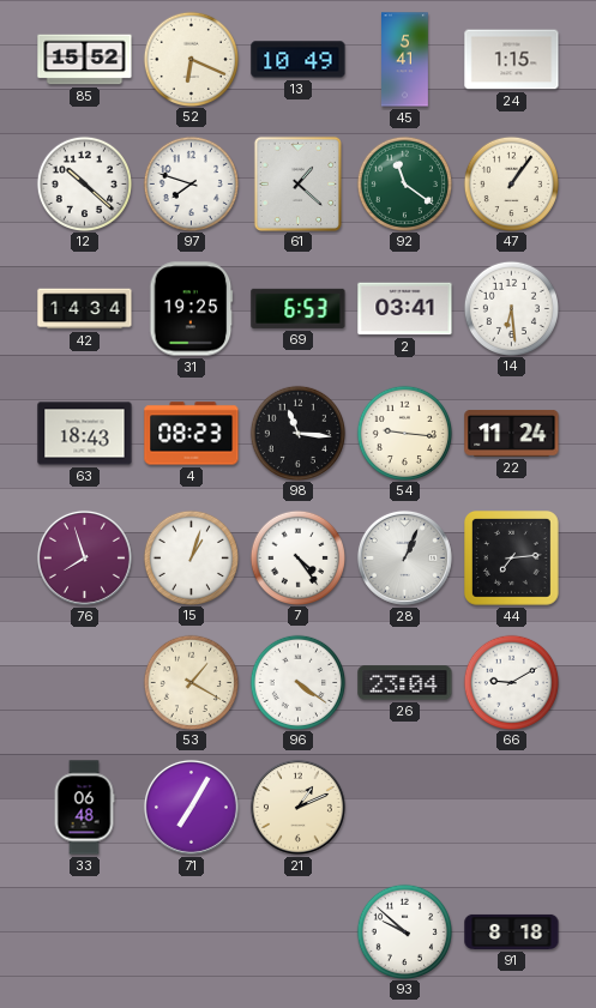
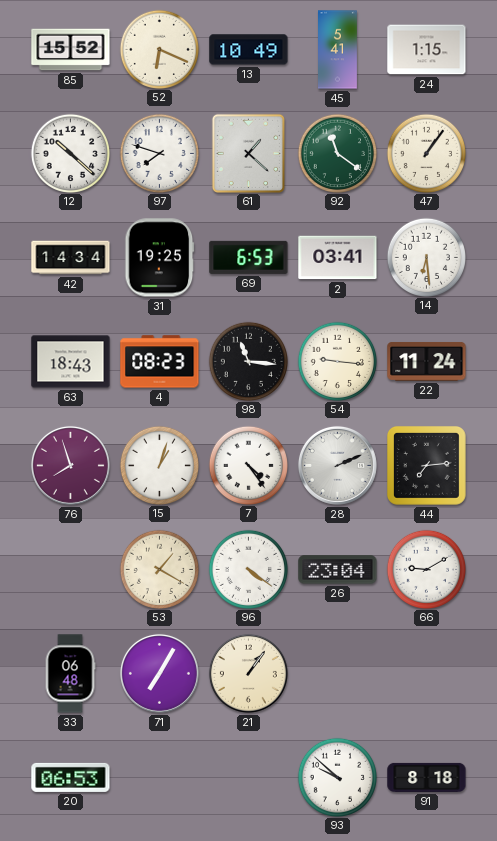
28: 1:04 -> 2:11 (337, 465)
21: 1:11 -> 1:06 (248, 673)
20: none -> 06:53 (71, 777)
